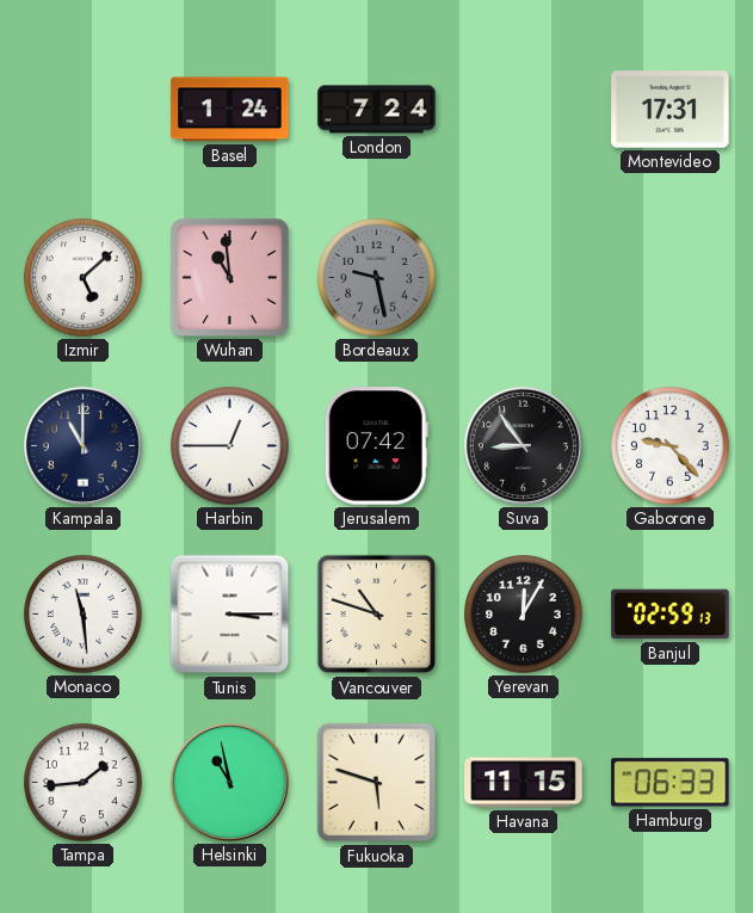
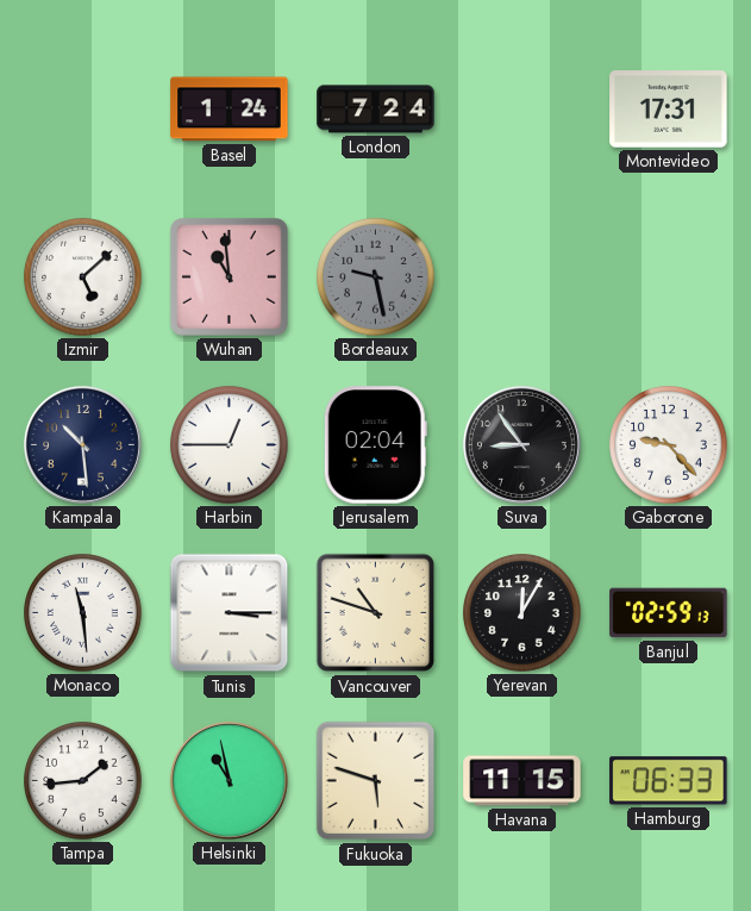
Kampala: 11:00 -> 10:29 (82, 444)
Jerusalem: 07:42 -> 02:04 (375, 445)
